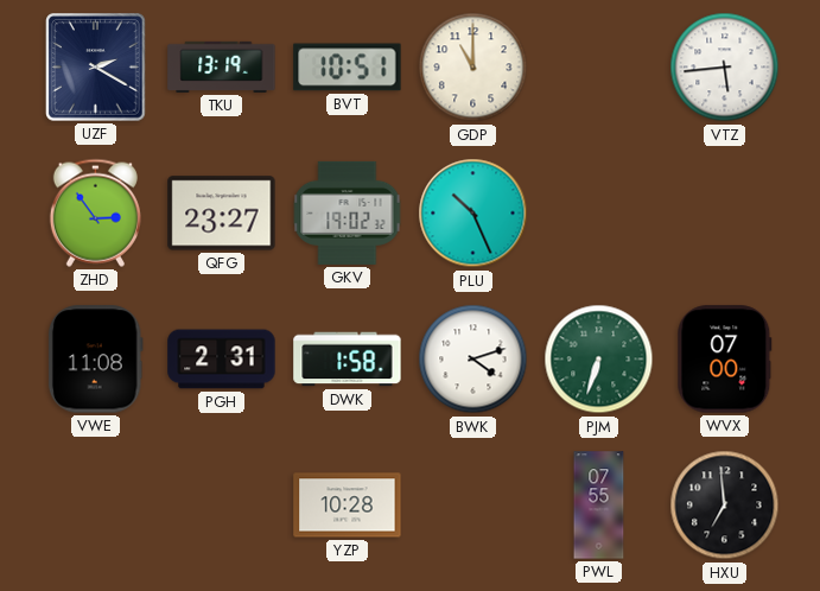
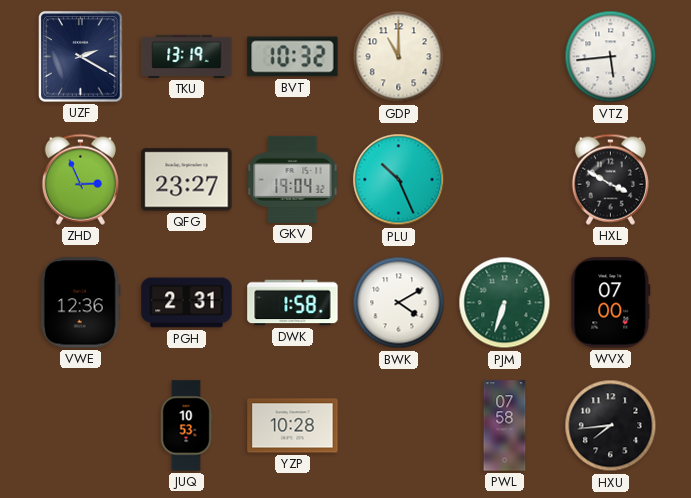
BVT: 10:51 -> 10:32 (293, 57)
ZHD: 2:54 -> 2:56 (80, 179)
GKV: 19:02 -> 19:04 (293, 179)
HXL: none -> 3:50 (610, 179)
VWE: 11:08 -> 12:36 (80, 303)
BWK: 4:12 -> 4:10 (399, 303)
JUQ: none -> 10:53 (186, 426)
PWL: 07:55 -> 07:58 (505, 426)
HXU: 6:59 -> 7:44 (611, 426)
